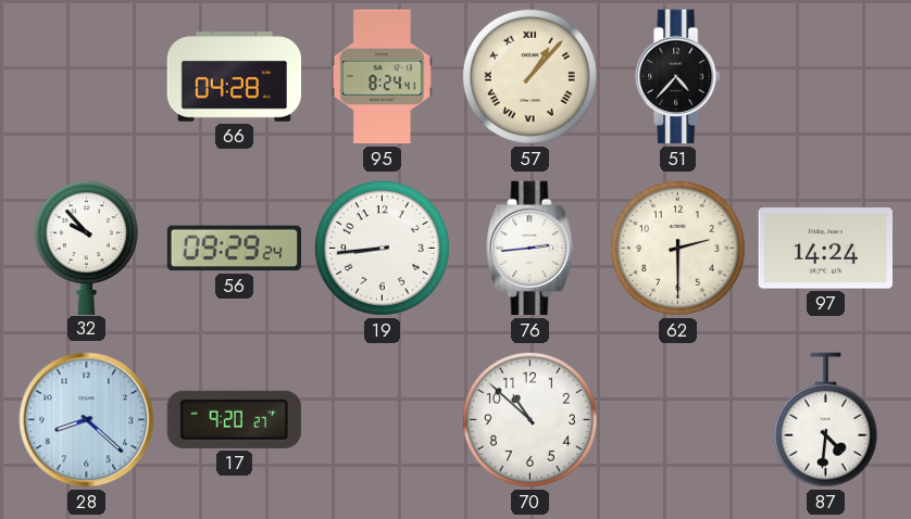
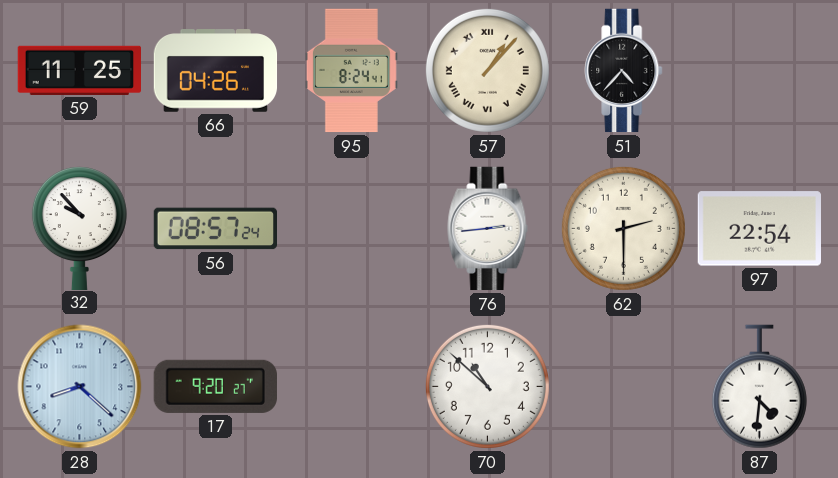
59: none -> 11:25 (79, 70)
66: 04:28 -> 04:26 (216, 71)
56: 09:29 -> 08:57 (216, 229)
19: 8:44 -> none (382, 248)
97: 14:24 -> 22:54 (759, 229)
